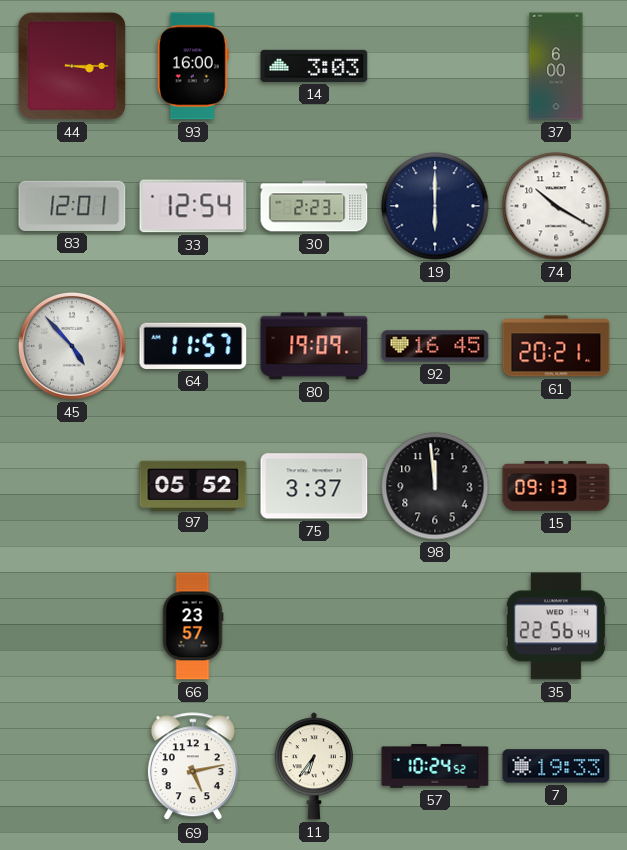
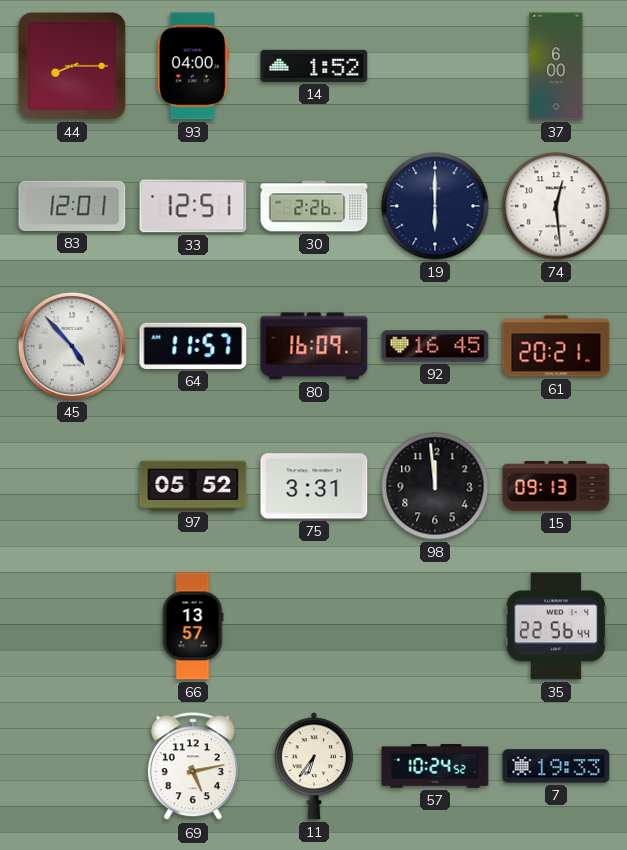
44: 3:15 -> 8:15 (72, 66)
93: 16:00 -> 04:00 (193, 66)
14: 3:03 -> 1:52 (314, 66)
33: 12:54 -> 12:51 (193, 206)
30: 2:23 -> 2:26 (314, 206)
74: 10:20 -> 12:29 (556, 206)
80: 19:09 -> 16:09 (314, 346)
75: 3:37 -> 3:31 (314, 486)
66: 23:57 -> 13:57 (193, 626)
